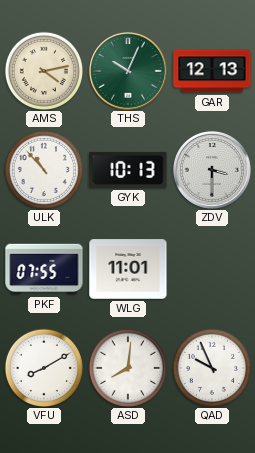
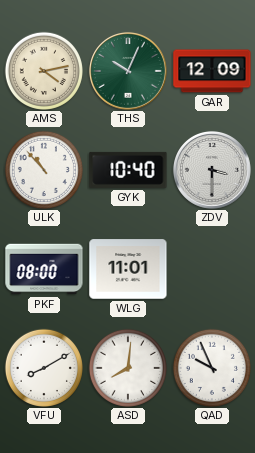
GAR: 12:13 -> 12:09 (212, 71)
GYK: 10:13 -> 10:40 (128, 170)
PKF: 07:55 -> 08:00 (44, 269)
